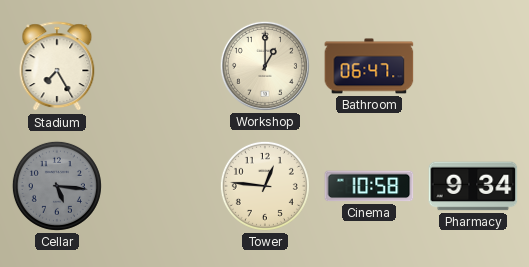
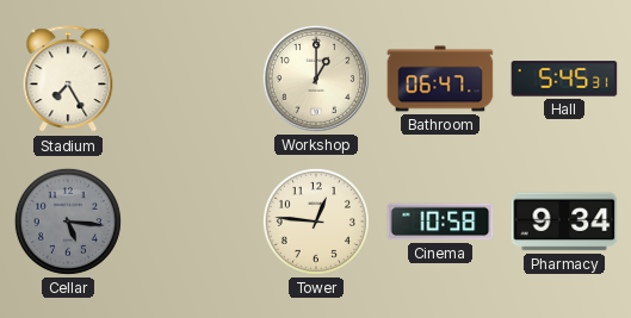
Hall: none -> 5:45 (564, 79)
